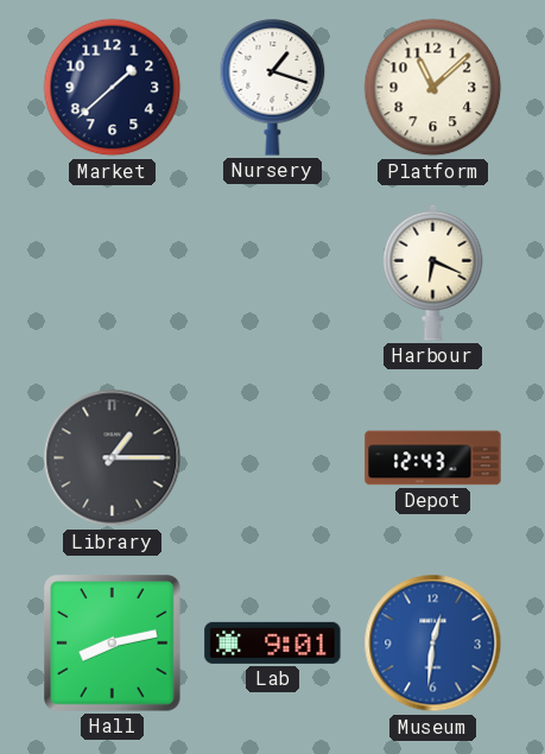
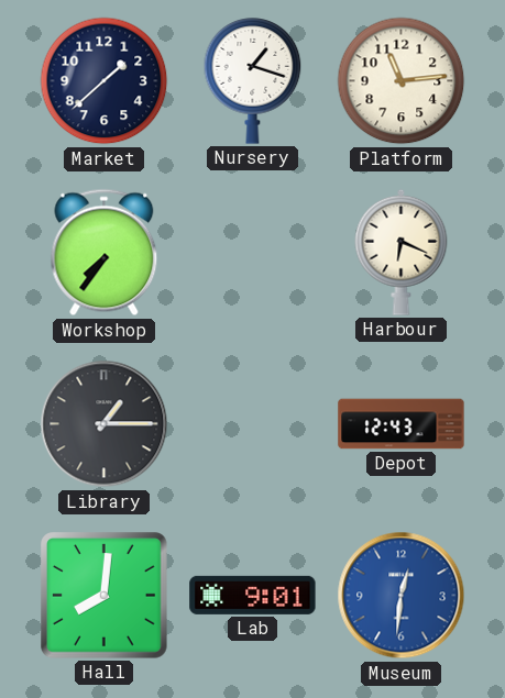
Platform: 11:08 -> 11:14 (402, 81)
Workshop: none -> 7:36 (105, 253)
Hall: 8:13 -> 8:01 (105, 596)
